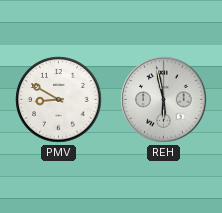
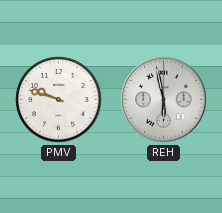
PMV: 8:50 -> 9:48 (59, 100)
